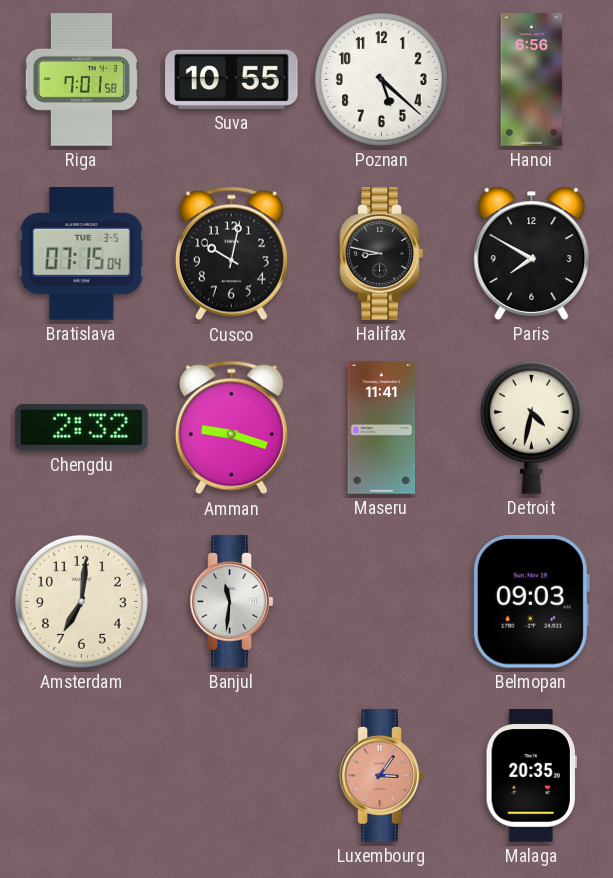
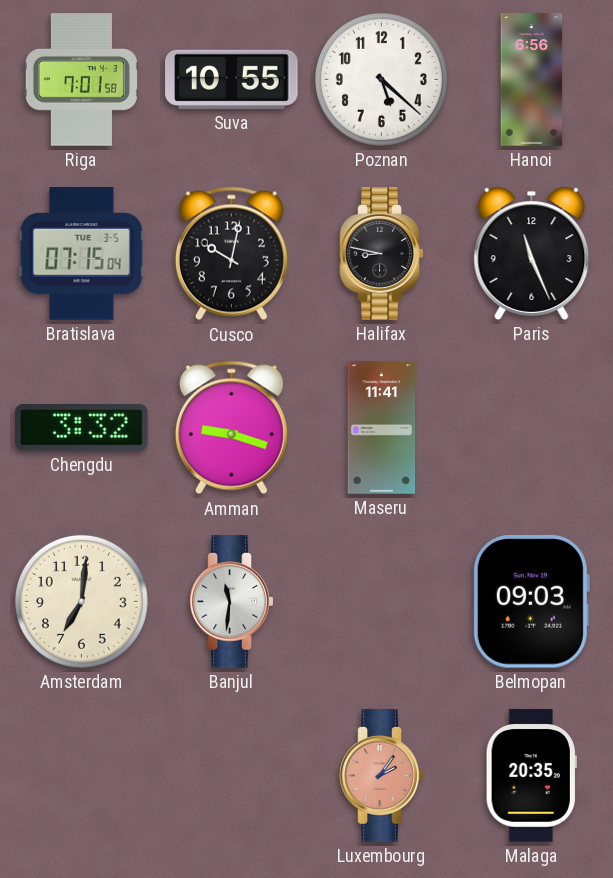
Paris: 7:50 -> 11:26 (532, 253)
Chengdu: 2:32 -> 3:32 (82, 428)
Detroit: 4:32 -> none (531, 427)
Luxembourg: 3:06 -> 2:06 (382, 776)
